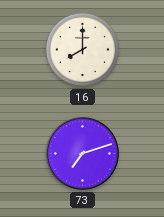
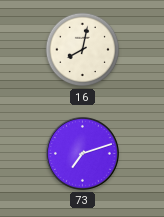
16: 8:00 -> 8:02 (83, 50)
